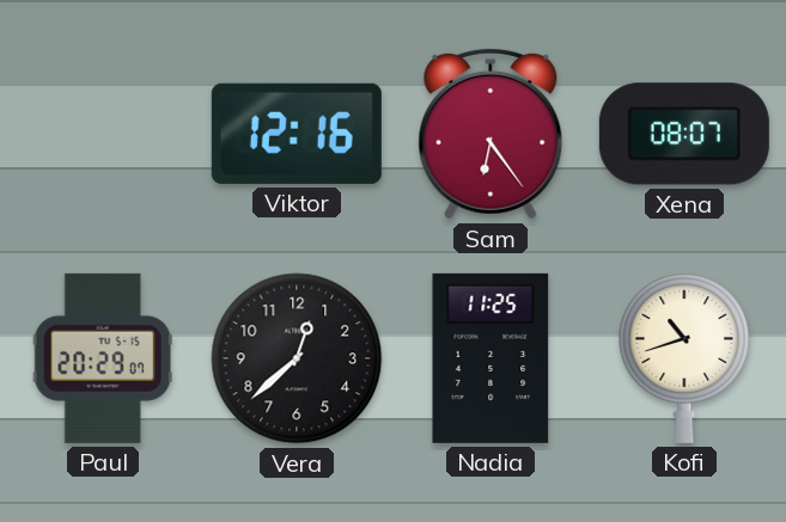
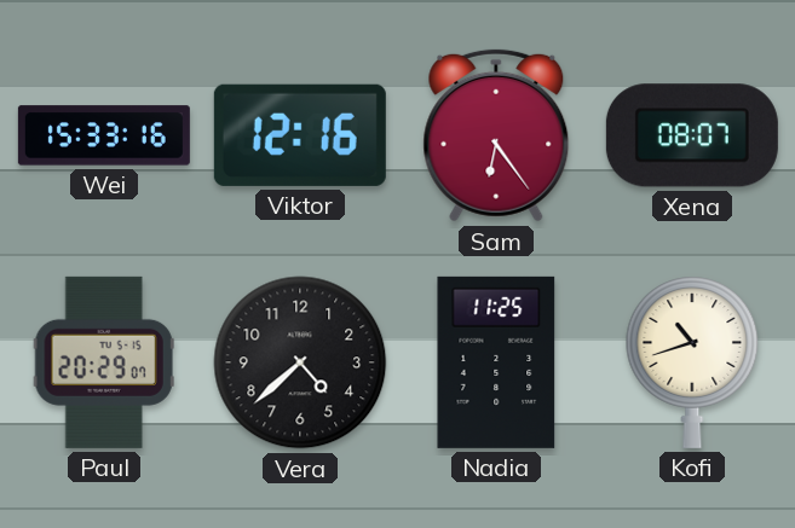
Wei: none -> 15:33 (104, 135)
Vera: 12:38 -> 4:38 (300, 362)
